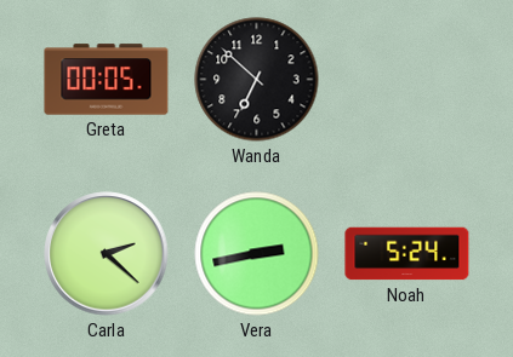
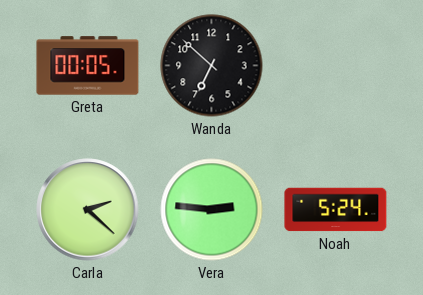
Vera: 2:43 -> 2:46 (212, 210)
